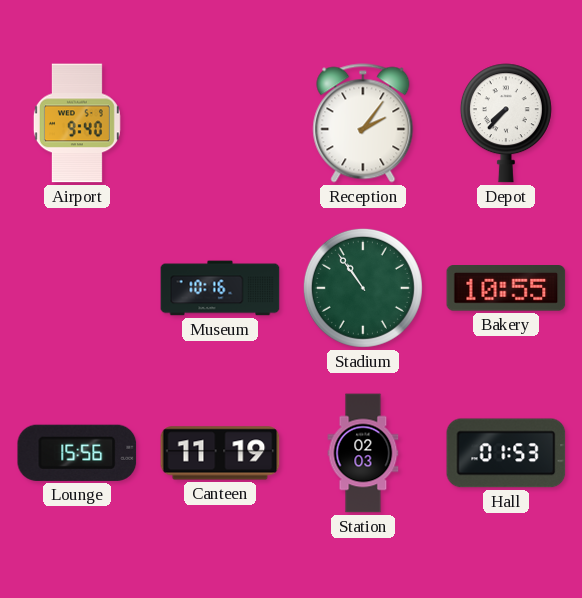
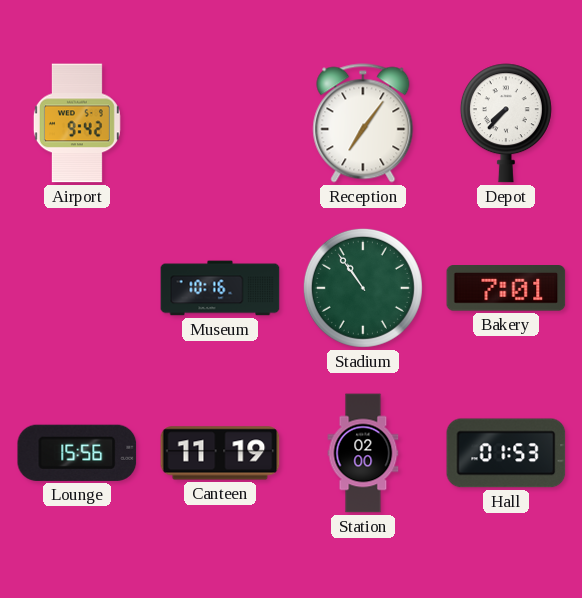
Airport: 9:40 -> 9:42 (77, 123)
Reception: 2:06 -> 7:06 (363, 123)
Bakery: 10:55 -> 7:01 (506, 289)
Station: 02:03 -> 02:00 (363, 453)
